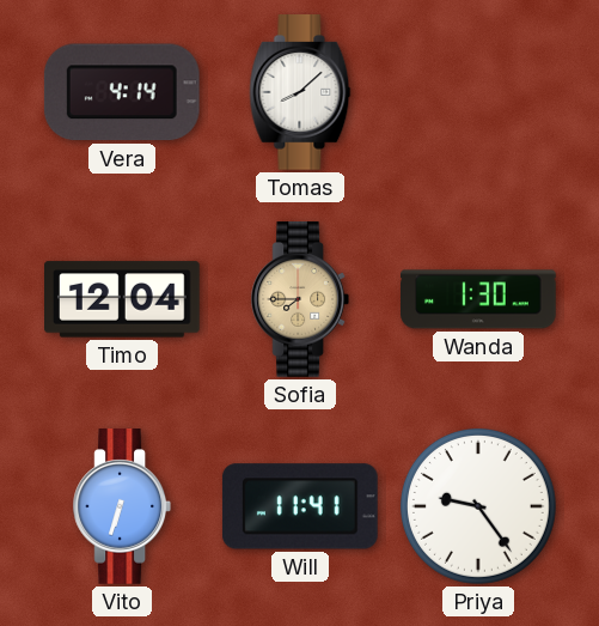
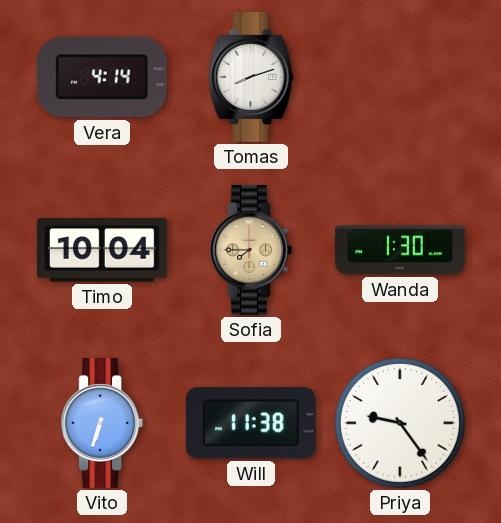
Tomas: 8:08 -> 8:12 (251, 77)
Timo: 12:04 -> 10:04 (103, 250)
Will: 11:41 -> 11:38 (251, 423)
